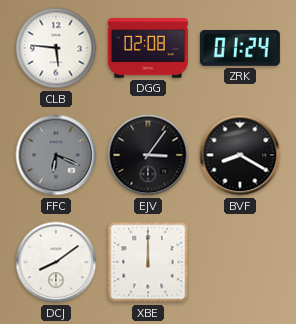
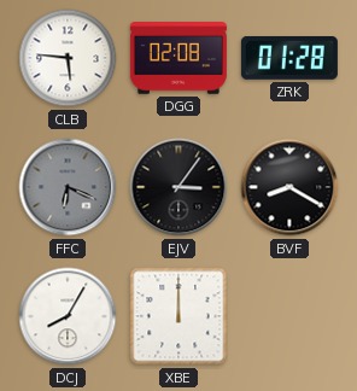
ZRK: 01:24 -> 01:28 (289, 59)
DCJ: 8:09 -> 8:05 (68, 316)
